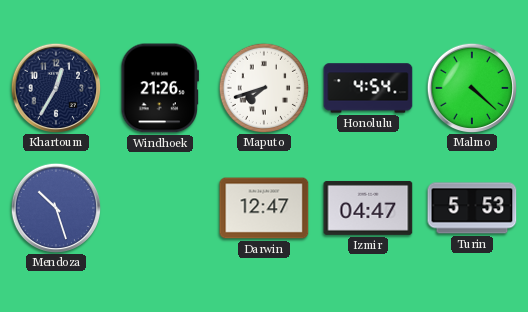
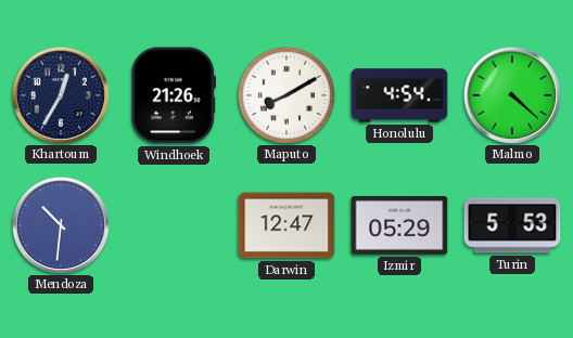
Maputo: 7:42 -> 8:10 (285, 94)
Mendoza: 10:27 -> 10:31 (60, 224)
Izmir: 04:47 -> 05:29 (399, 225)
